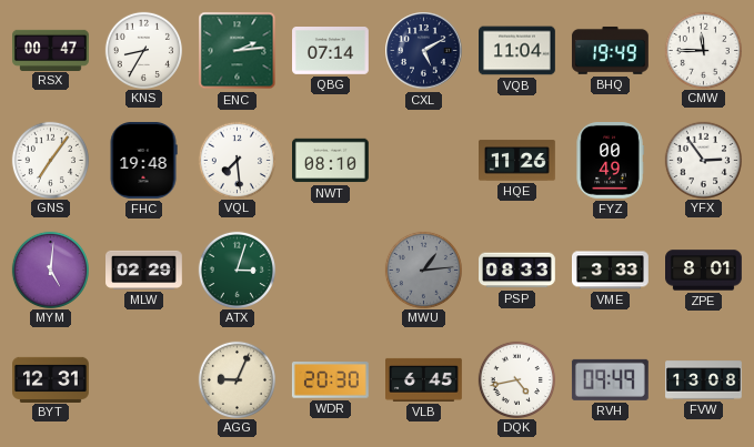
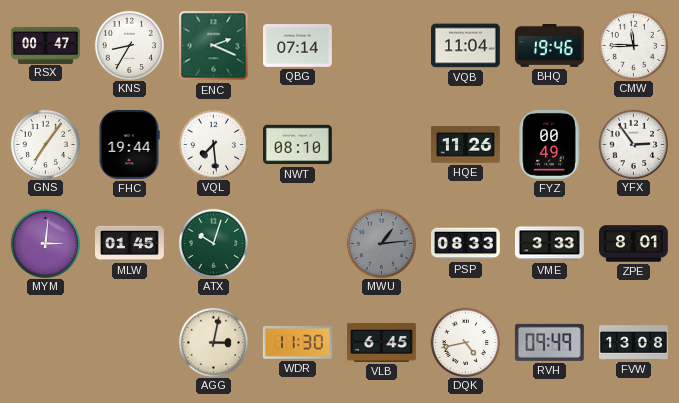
ENC: 2:14 -> 2:19 (214, 46)
CXL: 5:10 -> none (424, 51)
BHQ: 19:49 -> 19:46 (549, 45)
FHC: 19:48 -> 19:44 (129, 145)
MYM: 5:01 -> 3:01 (45, 243)
MLW: 02:29 -> 01:45 (130, 243)
ATX: 3:03 -> 10:03 (213, 243)
BYT: 12:31 -> none (51, 379)
AGG: 9:04 -> 3:02 (213, 342)
WDR: 20:30 -> 11:30 (297, 343)
